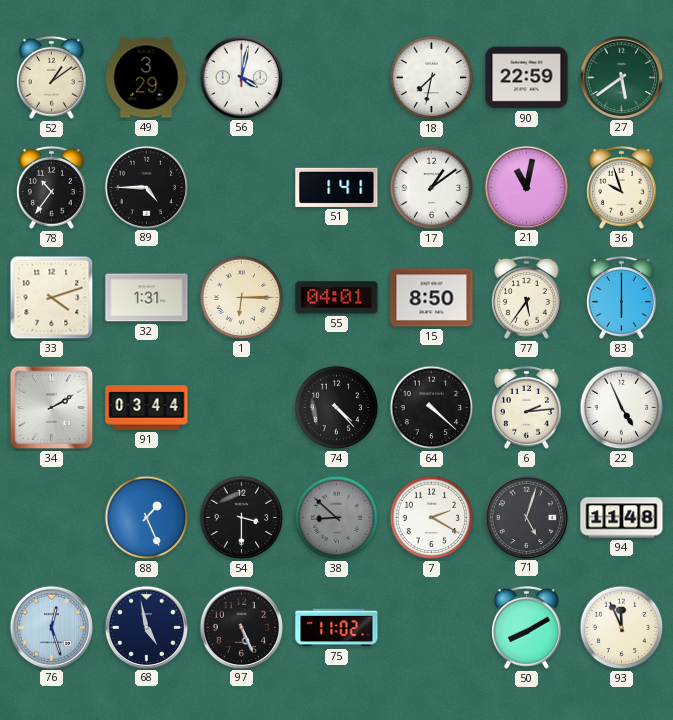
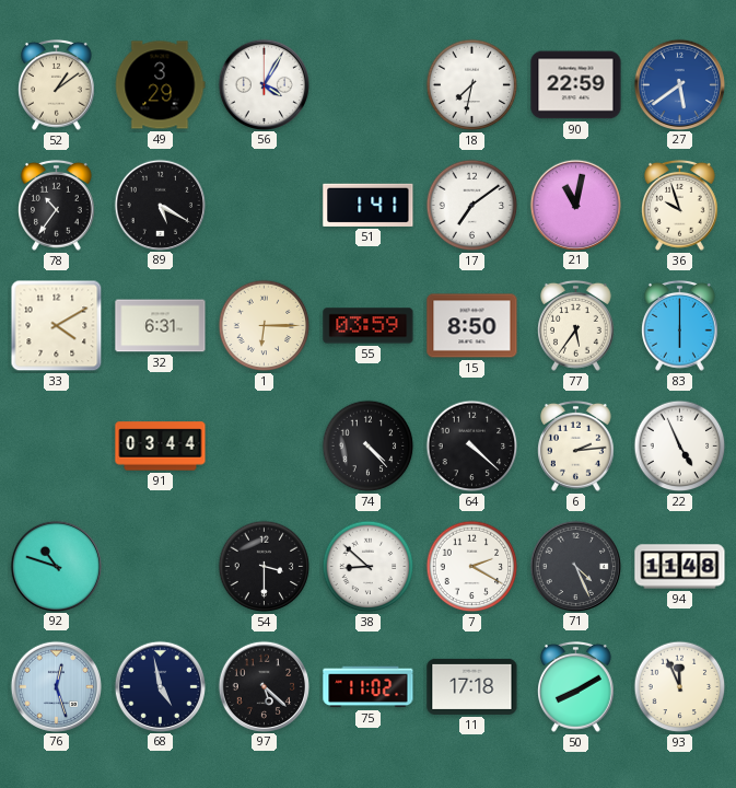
56: 4:02 -> 4:05 (264, 84)
27 dial: green -> blue (679, 84)
89: 4:45 -> 5:20 (160, 205)
17: 1:09 -> 7:09 (472, 206)
33: 4:12 -> 4:10 (57, 326)
32: 1:31 -> 6:31 (161, 326)
55: 04:01 -> 03:59 (369, 326)
34: 2:10 -> none (52, 408)
92: none -> 10:48 (56, 566)
88: 1:26 -> none (147, 518)
38 dial: grey -> white (369, 567)
71: 5:03 -> 4:26 (575, 566)
97: 5:26 -> 5:22 (264, 686)
11: none -> 17:18 (472, 686)
